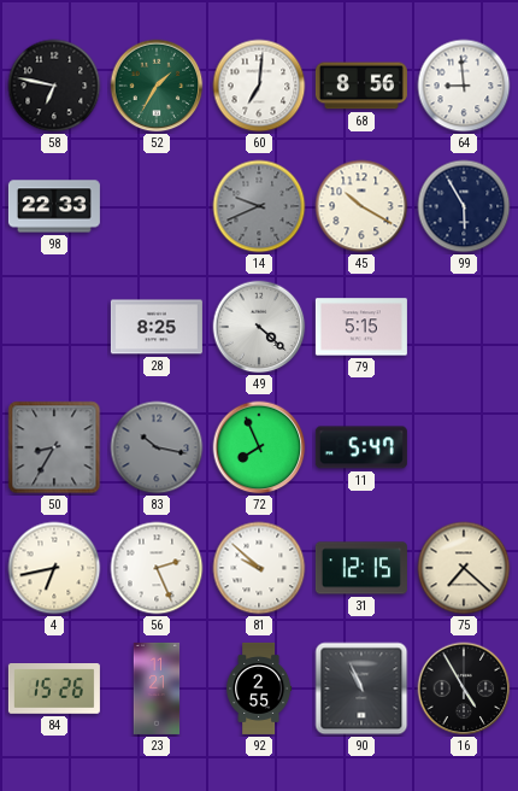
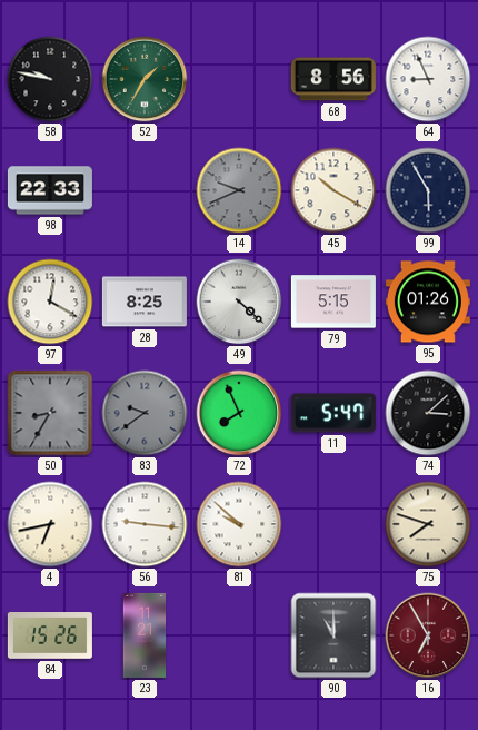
58: 6:47 -> 9:47 (50, 79)
60: 7:01 -> none (259, 86)
64: 8:59 -> 8:56 (428, 79)
97: none -> 12:20 (50, 302)
95: none -> 01:26 (428, 302)
83: 10:17 -> 9:39 (145, 413)
74: none -> 3:08 (428, 413)
56: 2:26 -> 9:16 (145, 524)
31: 12:15 -> none (361, 568)
75: 7:22 -> 7:48 (428, 524)
92: 2:55 -> none (259, 689)
90: 10:56 -> 11:00 (333, 635)
16: 4:55 -> 6:55 (428, 635)
16 dial: black -> burgundy (428, 635)
